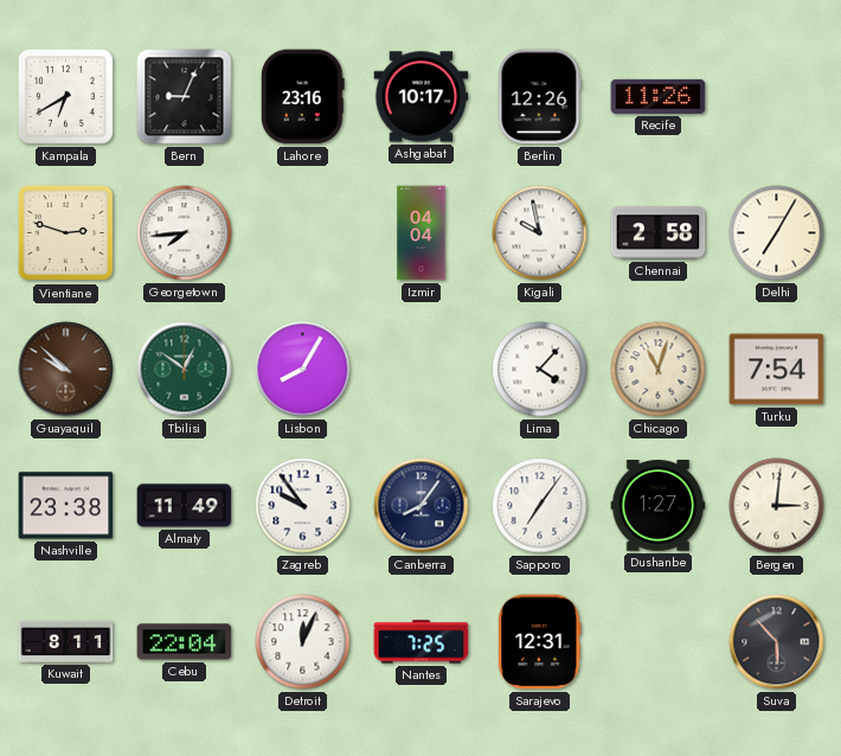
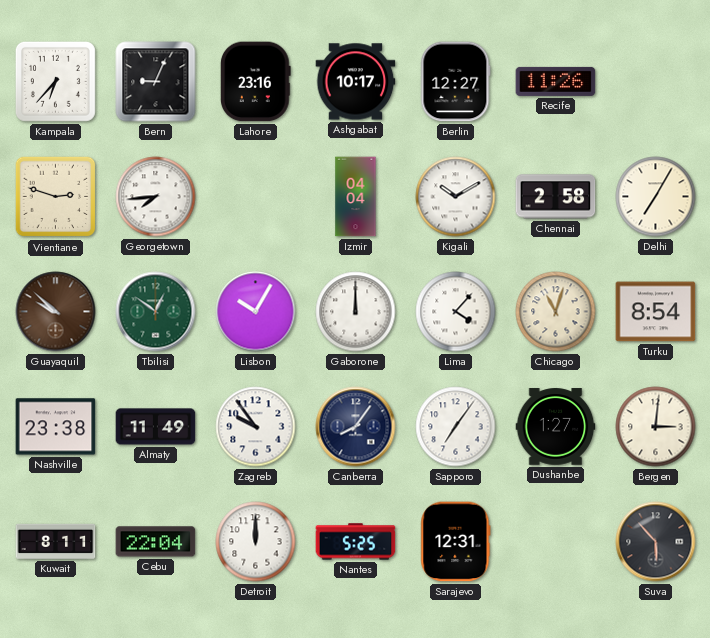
Kampala: 6:40 -> 6:37 (55, 81)
Berlin: 12:26 -> 12:27 (455, 82)
Kigali: 9:58 -> 10:10 (456, 197)
Lisbon: 8:05 -> 10:05 (256, 312)
Gaborone: none -> 12:00 (356, 312)
Turku: 7:54 -> 8:54 (656, 312)
Detroit: 12:04 -> 12:00 (256, 542)
Nantes: 7:25 -> 5:25 (356, 542)
